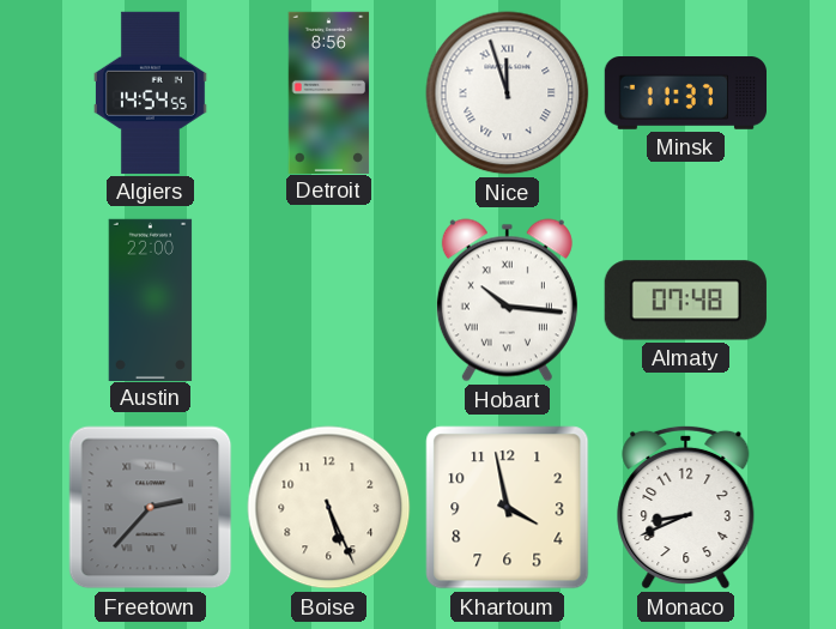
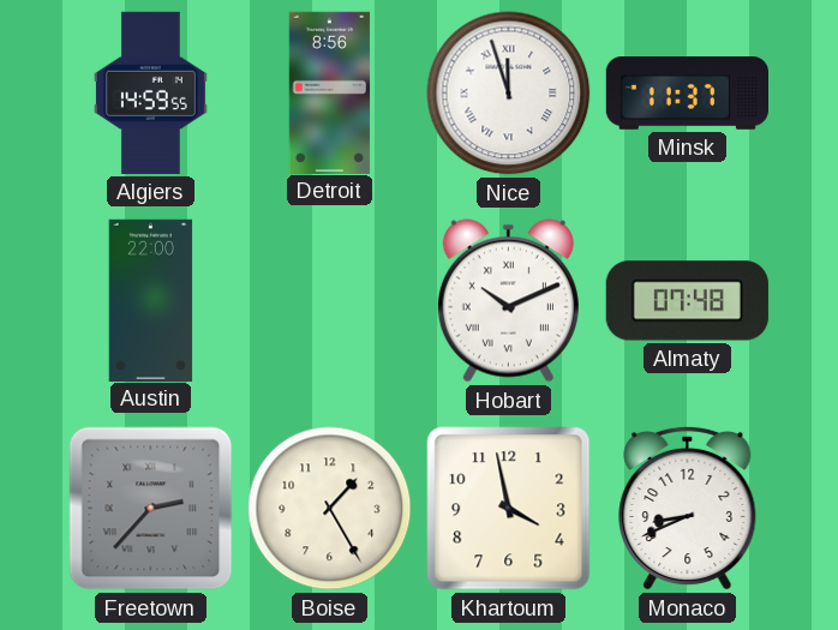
Algiers: 14:54 -> 14:59 (150, 92)
Hobart: 10:16 -> 10:11 (508, 301)
Boise: 5:26 -> 1:25 (330, 509)
